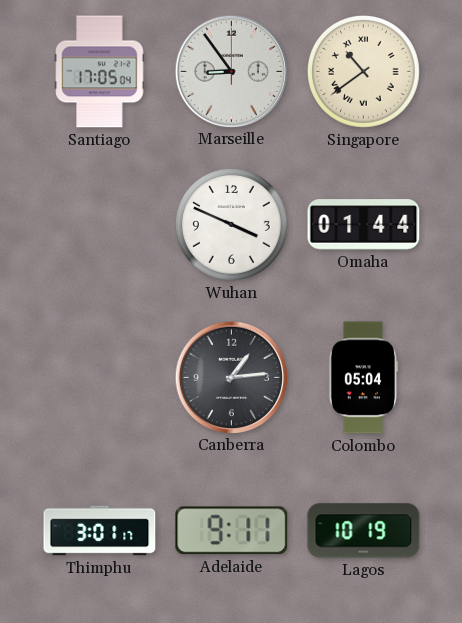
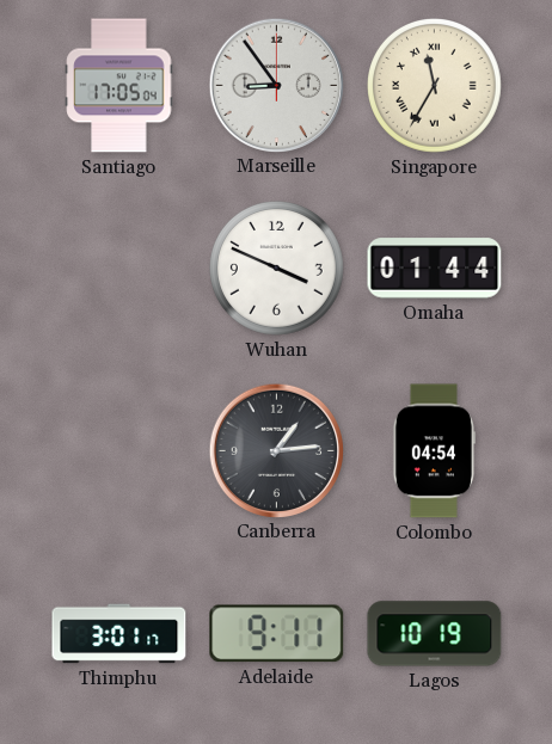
Singapore: 10:39 -> 11:35 (435, 86)
Colombo: 05:04 -> 04:54 (434, 451)
